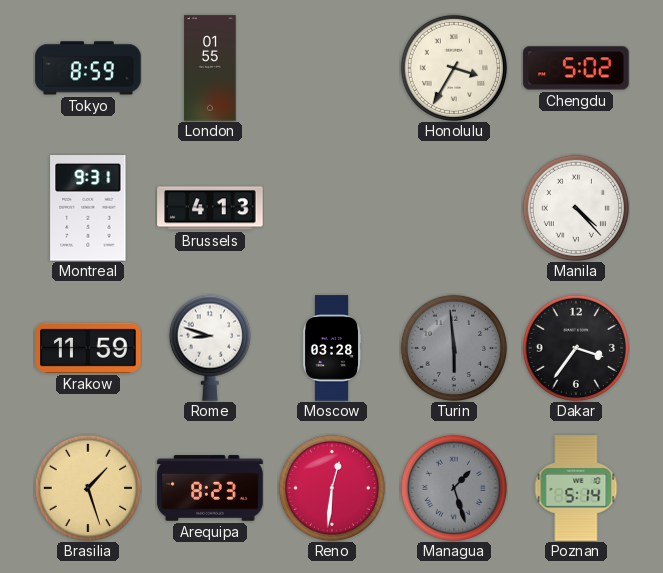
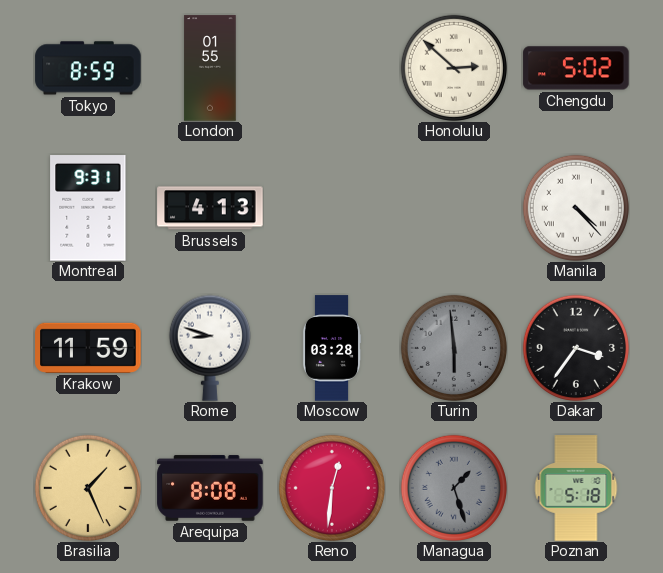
Honolulu: 3:35 -> 2:52 (454, 68)
Brasilia: 1:27 -> 1:26 (88, 488)
Arequipa: 8:23 -> 8:08 (210, 488)
Poznan: 5:14 -> 5:18 (576, 488)
